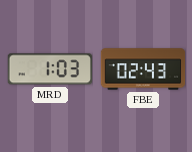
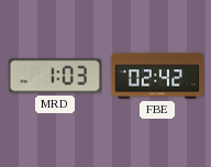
FBE: 02:43 -> 02:42 (157, 76)
